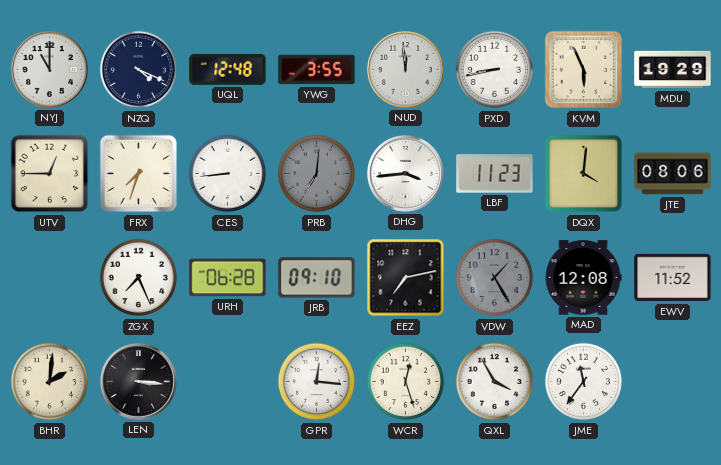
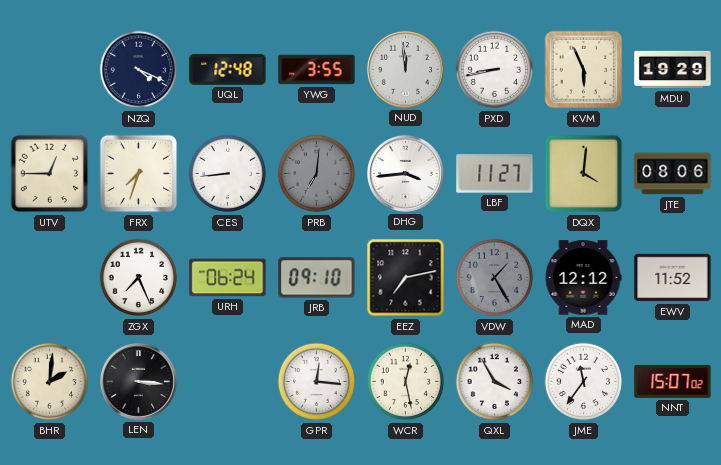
NYJ: 11:00 -> none (49, 69)
LBF: 11:23 -> 11:27 (495, 174)
URH: 06:28 -> 06:24 (228, 278)
MAD: 12:08 -> 12:12 (583, 278)
WCR: 12:27 -> 12:28 (406, 382)
NNT: none -> 15:07 (673, 381)
